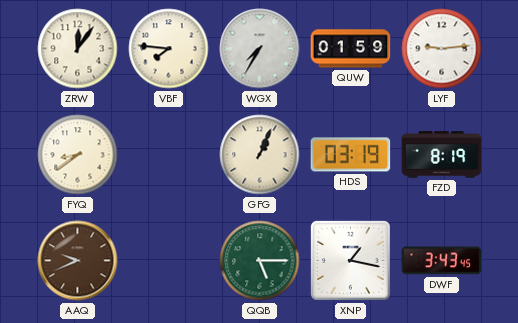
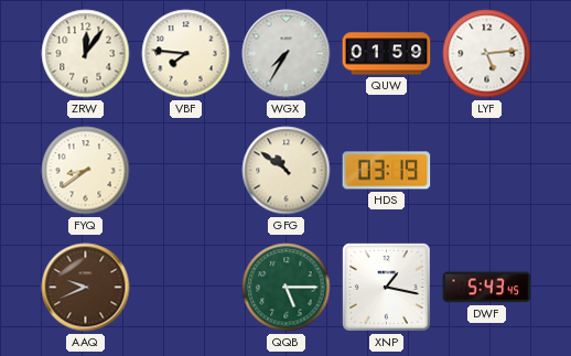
LYF: 9:14 -> 5:14 (487, 54)
GFG: 1:04 -> 10:51 (287, 171)
FZD: 8:19 -> none (442, 155)
DWF: 3:43 -> 5:43 (487, 288)
